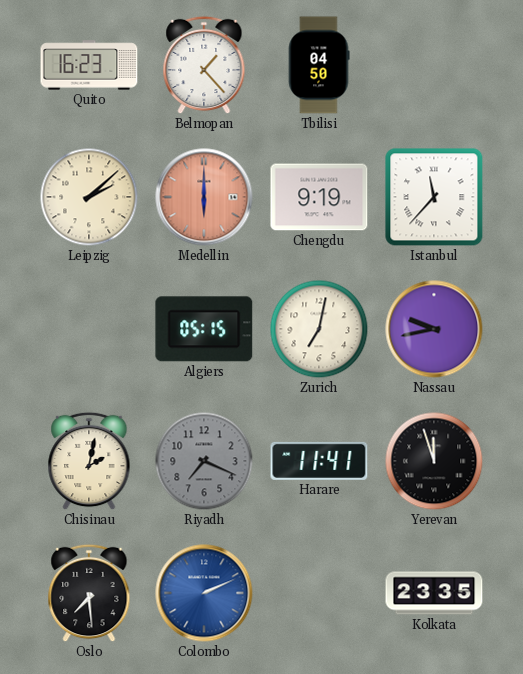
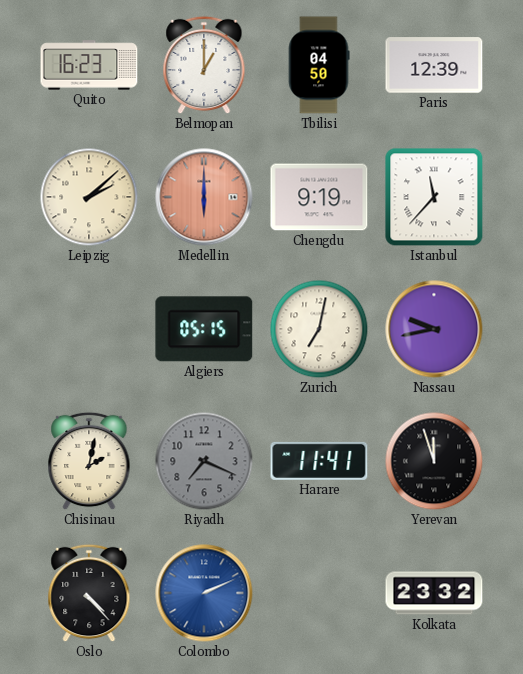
Belmopan: 1:23 -> 1:00 (204, 65)
Paris: none -> 12:39 (434, 65)
Oslo: 7:29 -> 4:23 (89, 593)
Kolkata: 23:35 -> 23:32 (434, 593)
